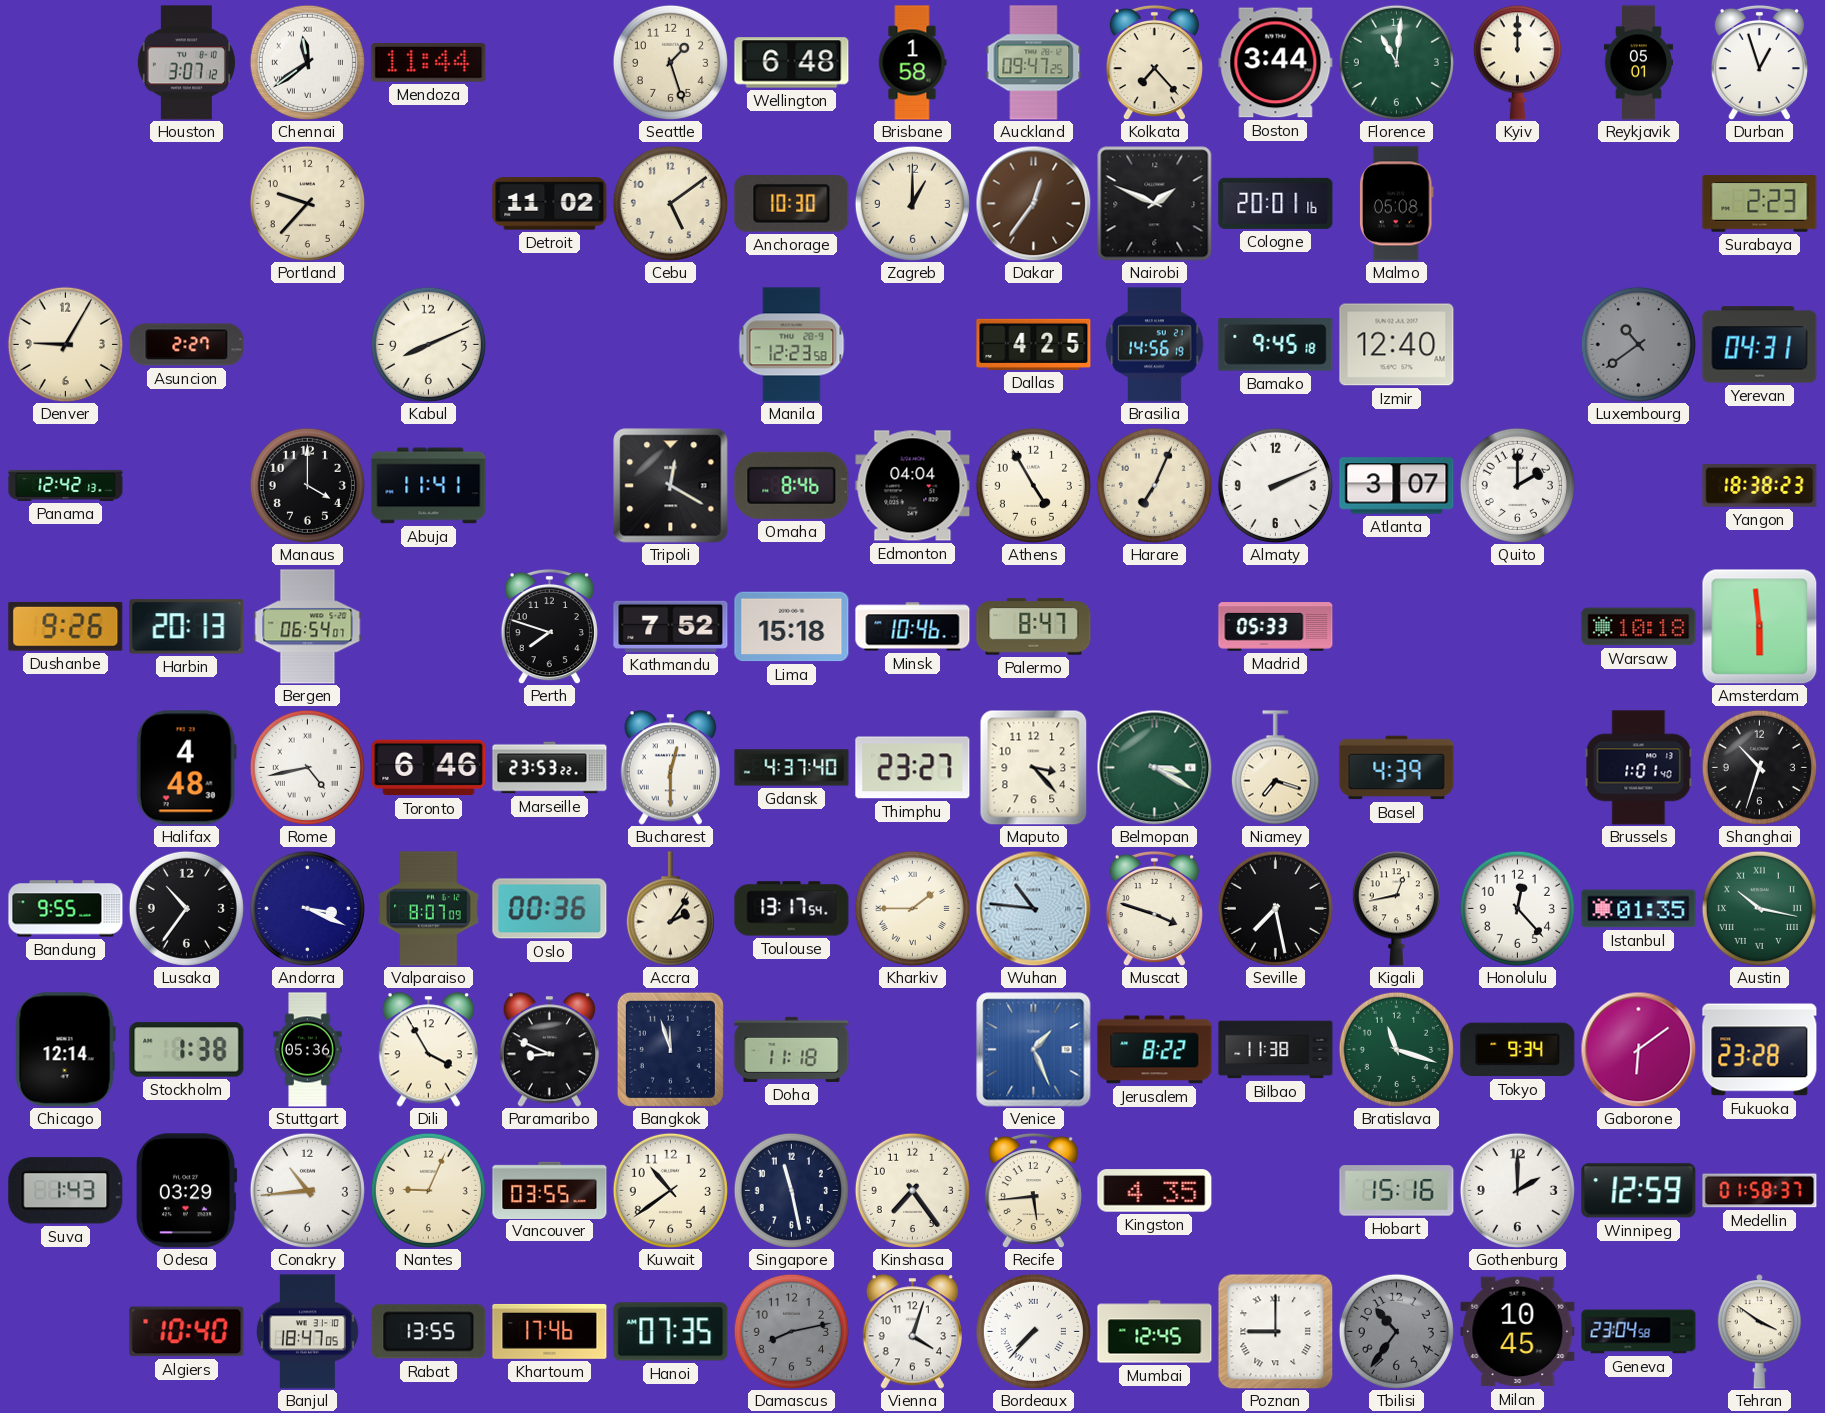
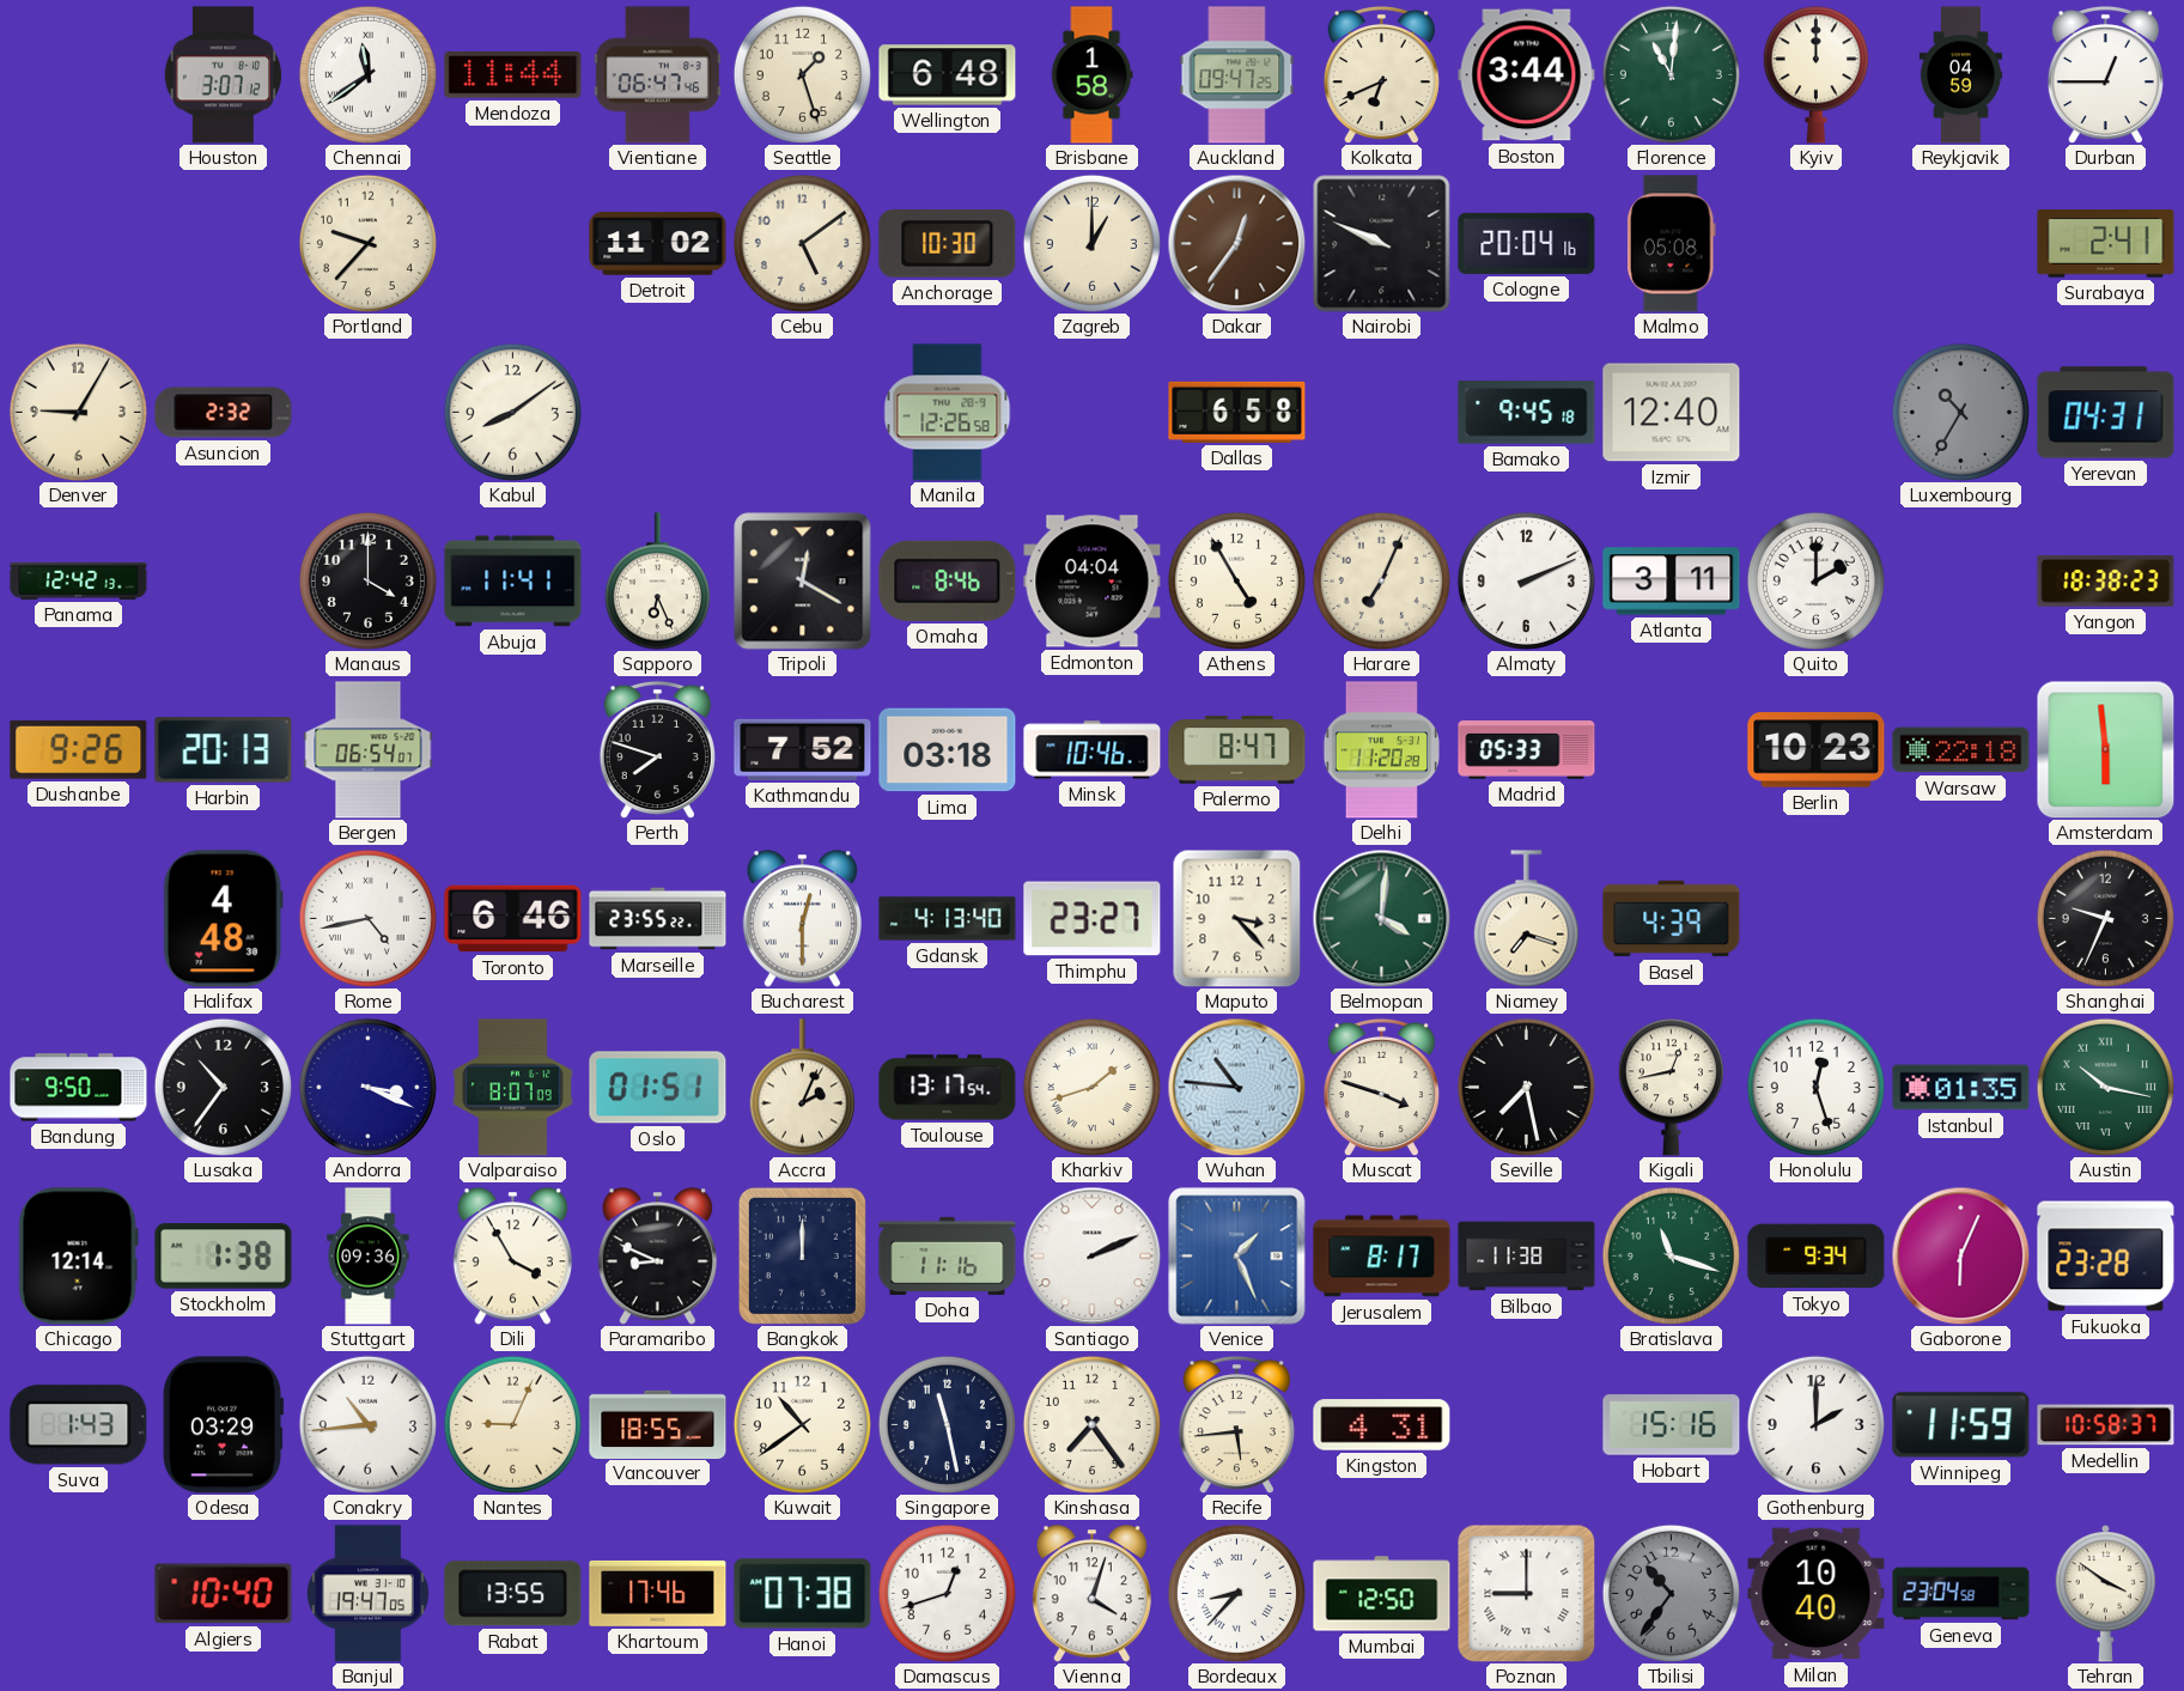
Vientiane: none -> 06:47 (657, 75)
Kolkata: 7:23 -> 6:41 (1381, 74)
Reykjavik: 05:01 -> 04:59 (1960, 75)
Durban: 12:57 -> 12:45 (2105, 74)
Nairobi: 1:49 -> 9:49 (1382, 244)
Cologne: 20:01 -> 20:04 (1527, 243)
Surabaya: 2:23 -> 2:41 (2106, 244)
Asuncion: 2:27 -> 2:32 (224, 413)
Kabul: 8:11 -> 8:09 (512, 412)
Manila: 12:23 -> 12:26 (948, 413)
Dallas: 4:25 -> 6:58 (1237, 412)
Brasilia: 14:56 -> none (1155, 345)
Luxembourg: 10:39 -> 10:35 (1960, 412)
Sapporo: none -> 6:26 (657, 582)
Atlanta: 3:07 -> 3:11 (1672, 582)
Lima: 15:18 -> 03:18 (948, 750)
Delhi: none -> 11:20 (1381, 750)
Berlin: none -> 10:23 (1817, 750)
Warsaw: 10:18 -> 22:18 (1961, 750)
Marseille: 23:53 -> 23:55 (658, 919)
Gdansk: 4:37 -> 4:13 (948, 919)
Belmopan: 3:20 -> 4:01 (1381, 918)
Brussels: 1:01 -> none (1639, 768)
Shanghai: 10:33 -> 9:34 (2105, 918)
Bandung: 9:55 -> 9:50 (79, 1088)
Oslo: 00:36 -> 01:51 (658, 1088)
Accra: 2:06 -> 2:04 (802, 1088)
Kharkiv: 1:45 -> 1:42 (1091, 1087)
Honolulu: 12:23 -> 12:27 (1815, 1087)
Stuttgart: 05:36 -> 09:36 (369, 1257)
Bangkok: 11:57 -> 12:00 (802, 1255)
Doha: 11:18 -> 11:16 (948, 1255)
Santiago: none -> 2:11 (1091, 1255)
Jerusalem: 8:22 -> 8:17 (1382, 1257)
Gaborone: 6:09 -> 6:04 (1960, 1255)
Vancouver: 03:55 -> 18:55 (658, 1424)
Kingston: 4:35 -> 4:31 (1382, 1425)
Winnipeg: 12:59 -> 11:59 (1961, 1425)
Medellin: 01:58 -> 10:58 (2106, 1425)
Banjul: 18:47 -> 19:47 (367, 1594)
Hanoi: 07:35 -> 07:38 (803, 1594)
Damascus: 8:13 -> 12:42 (947, 1593)
Damascus dial: grey -> white (947, 1593)
Bordeaux: 7:37 -> 8:37 (1236, 1593)
Mumbai: 12:45 -> 12:50 (1382, 1594)
Milan: 10:45 -> 10:40 (1817, 1594)
